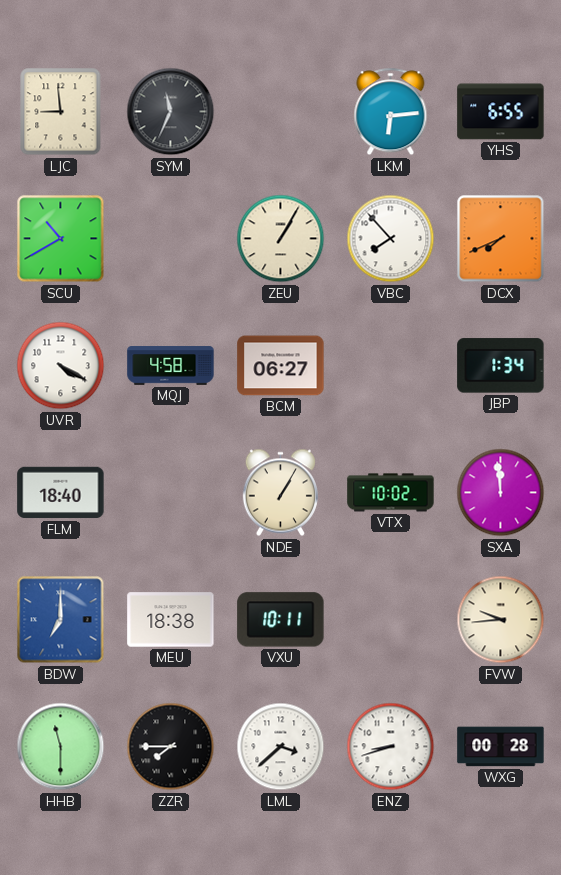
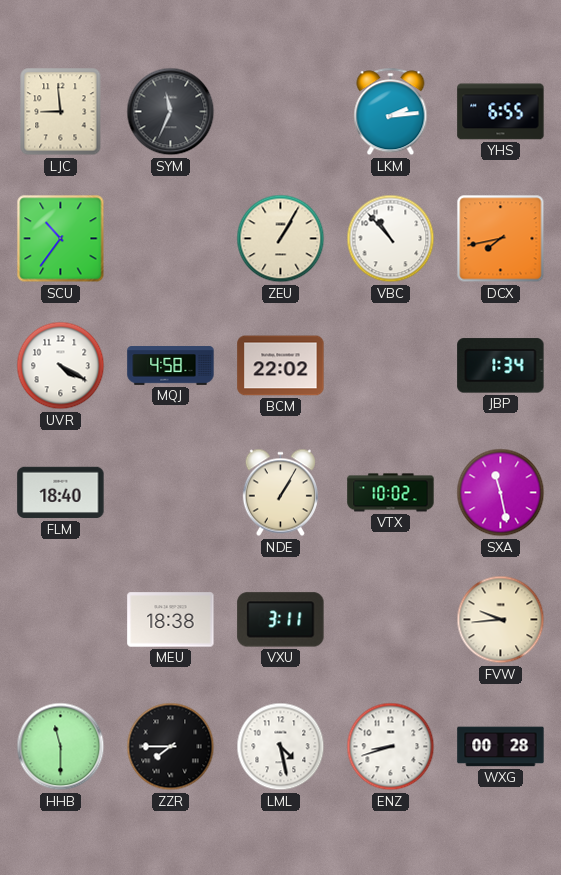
LKM: 6:14 -> 2:14 (391, 112)
SCU: 10:40 -> 10:36 (61, 239)
VBC: 7:53 -> 10:53 (391, 239)
DCX: 7:41 -> 7:43 (501, 239)
BCM: 06:27 -> 22:02 (281, 366)
SXA: 11:59 -> 11:28 (501, 493)
BDW: 7:00 -> none (61, 620)
VXU: 10:11 -> 3:11 (281, 620)
LML: 3:38 -> 4:28 (281, 747)
